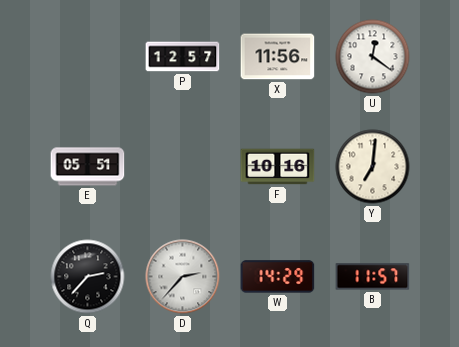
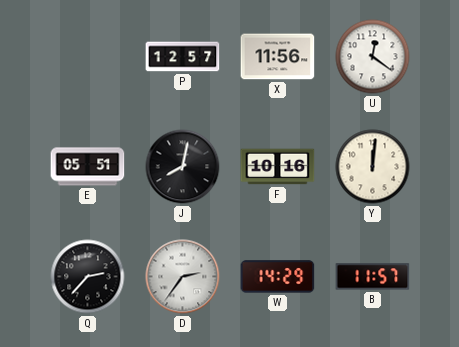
J: none -> 8:02 (183, 167)
Y: 7:01 -> 12:01 (373, 167)
D: 2:37 -> 2:36 (183, 277)
